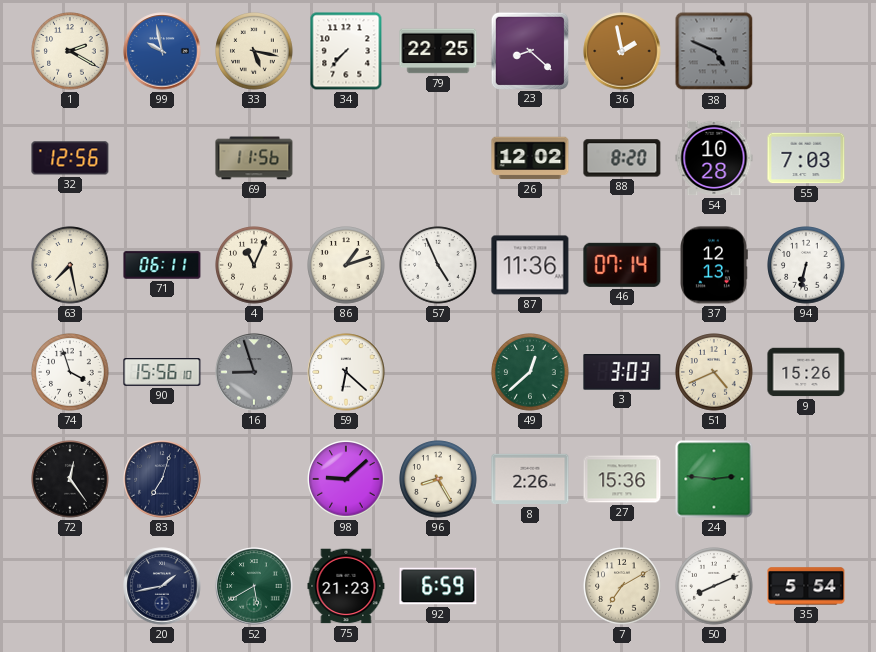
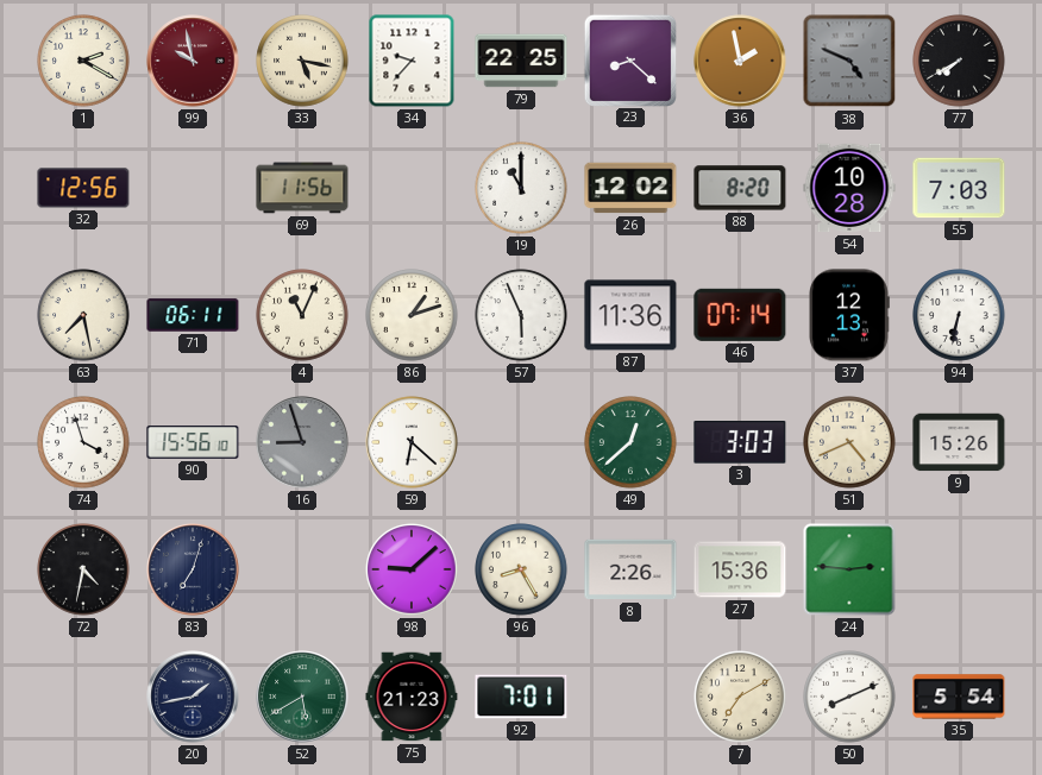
99 dial: blue -> burgundy (193, 61)
34: 7:37 -> 9:37 (412, 61)
77: none -> 7:40 (959, 61)
19: none -> 11:00 (521, 188)
57: 4:56 -> 5:56 (521, 315)
72: 12:24 -> 4:32 (83, 569)
92: 6:59 -> 7:01 (521, 697)
